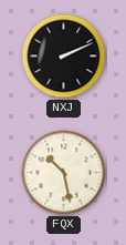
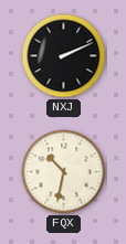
FQX: 10:28 -> 10:32 (64, 172)
